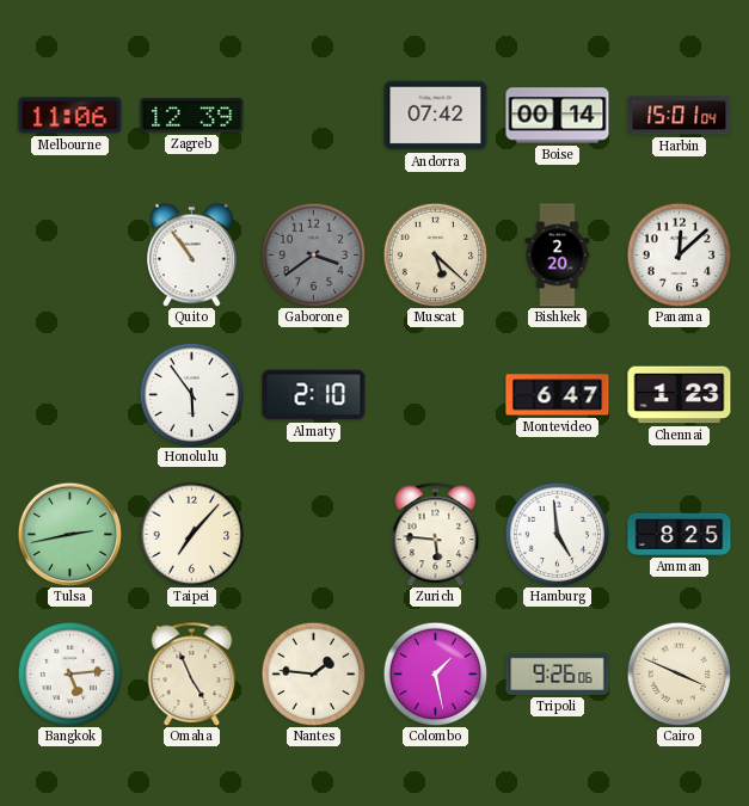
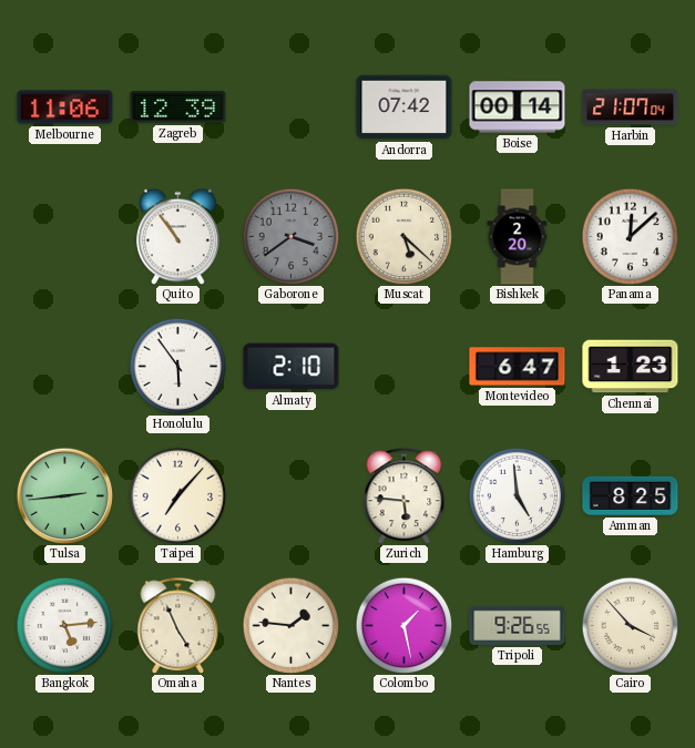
Harbin: 15:01 -> 21:07 (631, 107)
Tulsa: 2:43 -> 2:44 (64, 495)
Tripoli: 9:26:06 -> 9:26:55 (518, 625)
Cairo: 3:49 -> 3:53 (630, 625)
